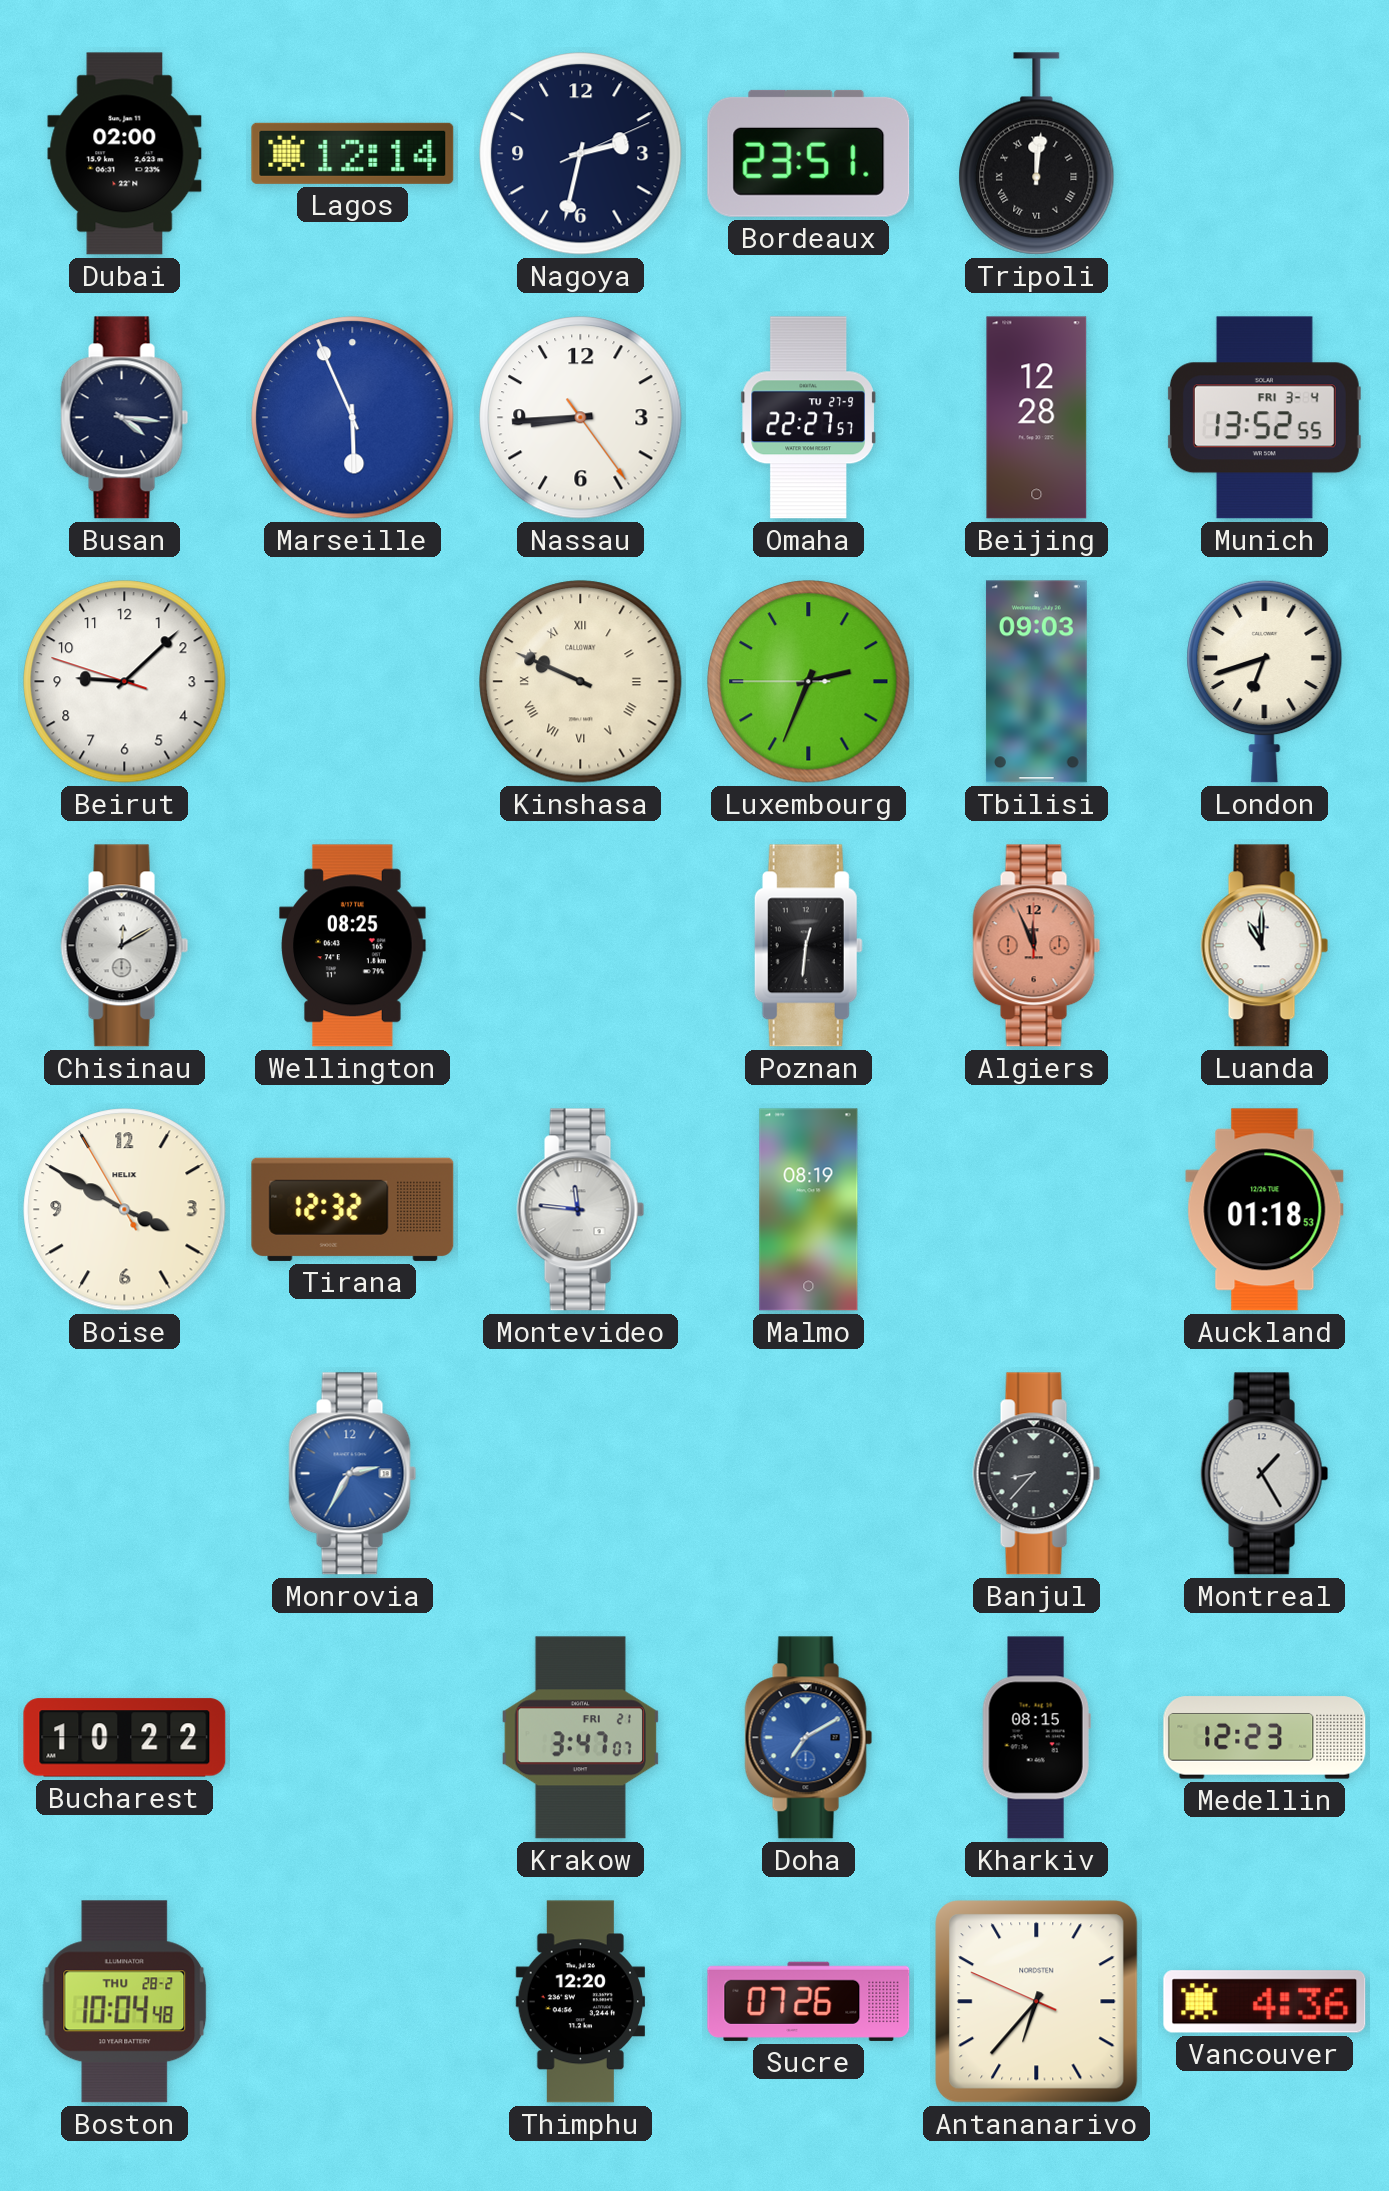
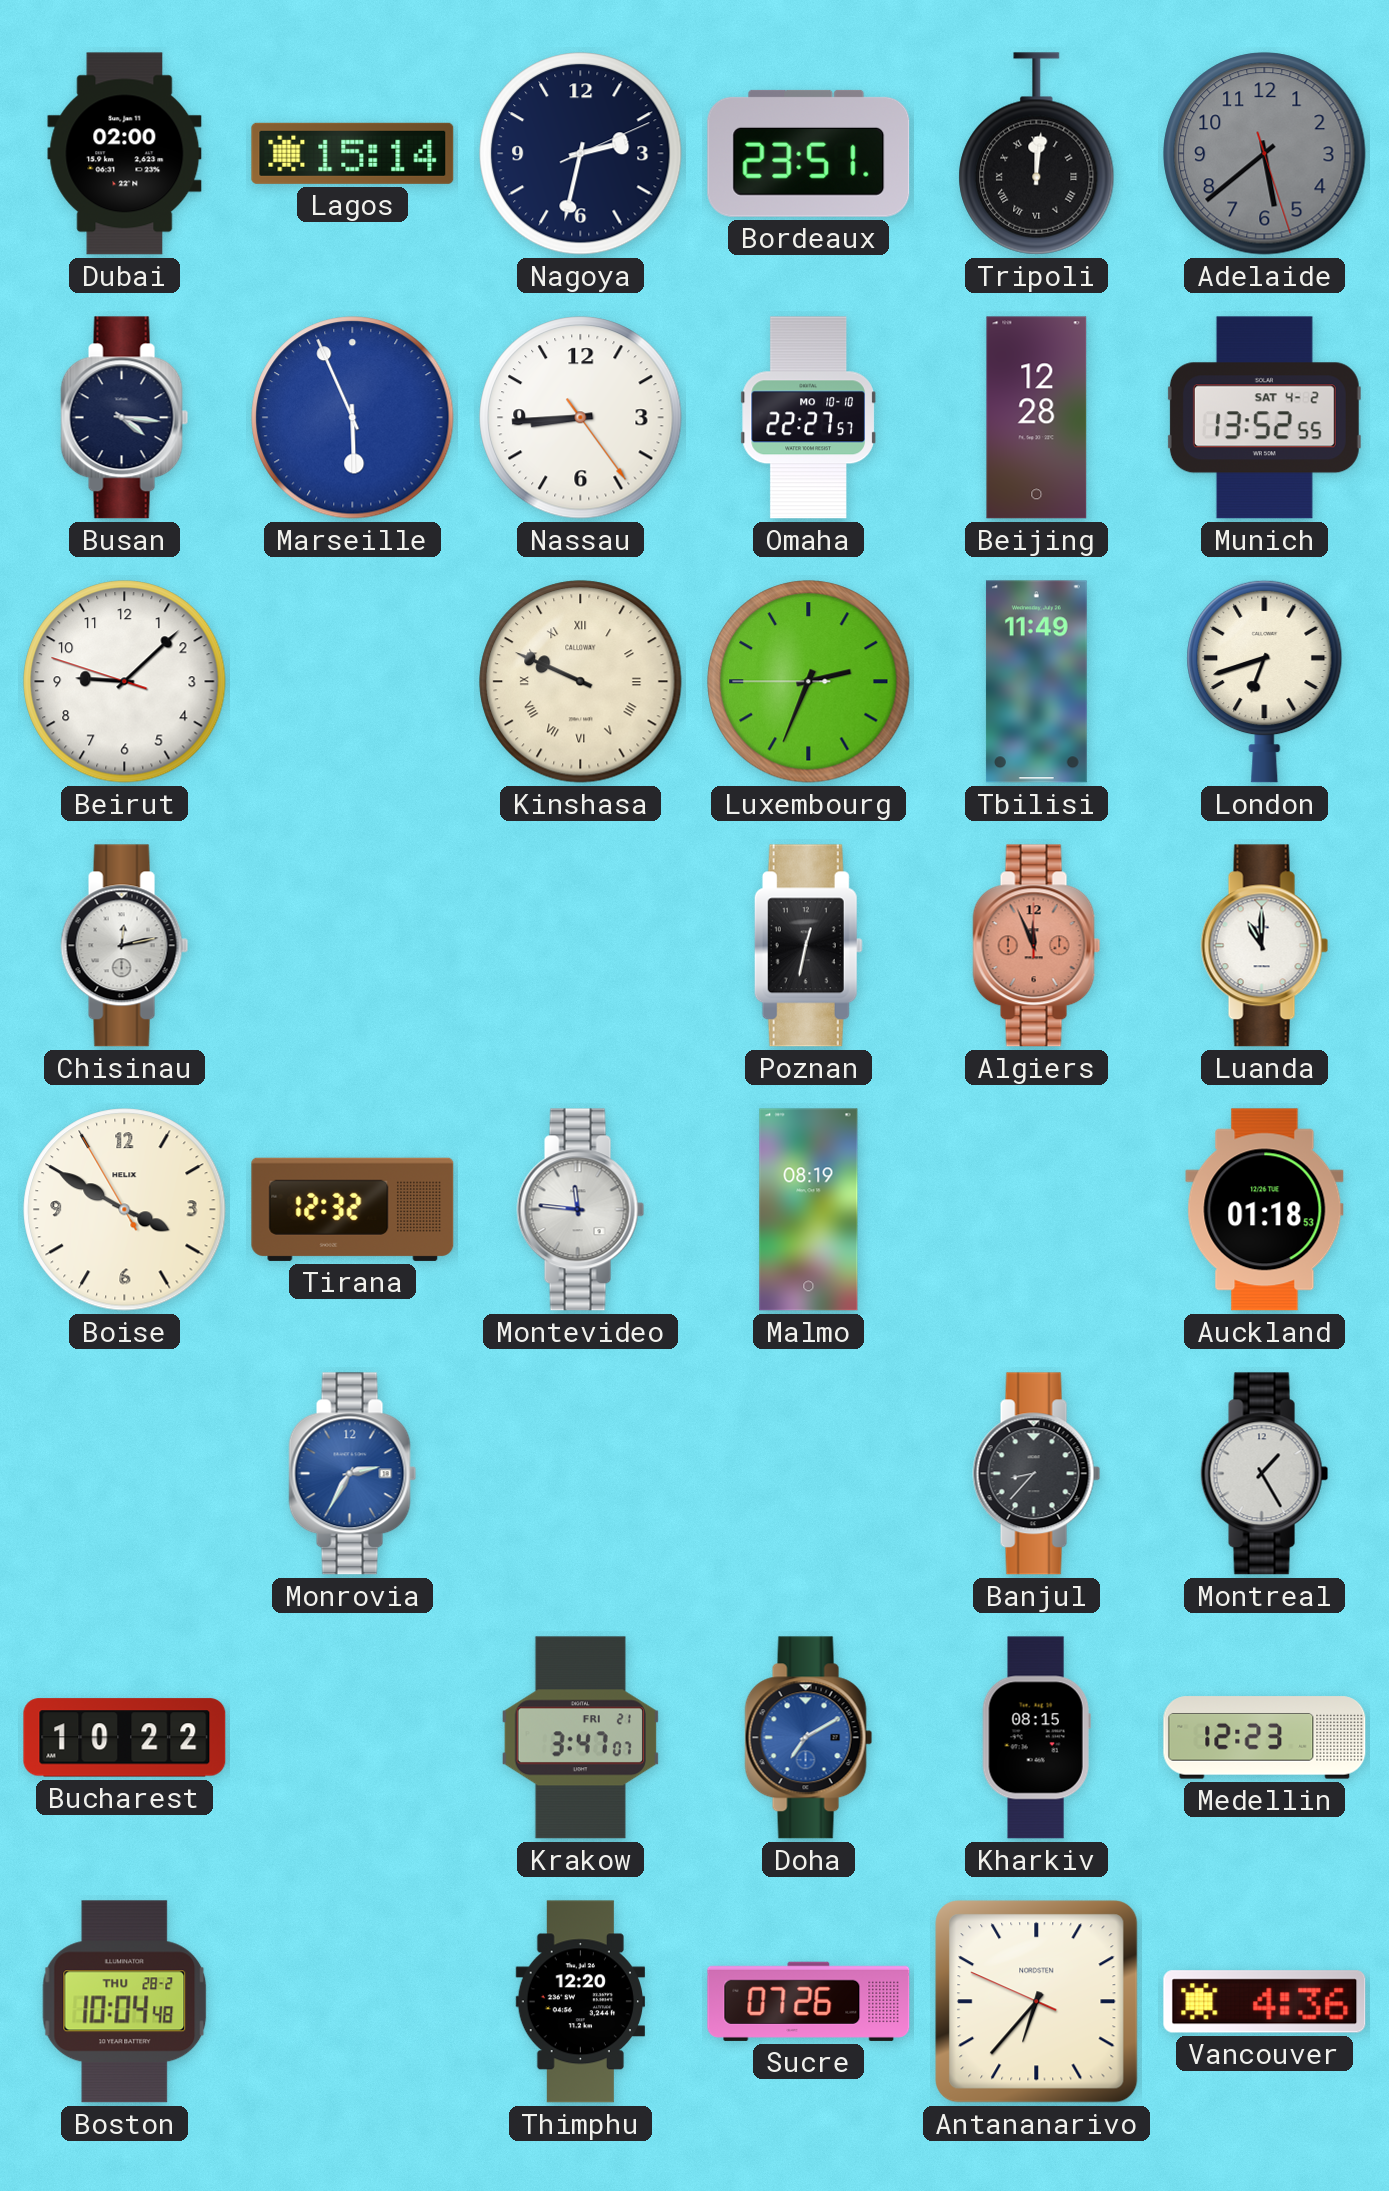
Lagos: 12:14 -> 15:14 (353, 153)
Adelaide: none -> 5:38 (1265, 154)
Omaha date: TU 27-9 -> MO 10-10 (808, 418)
Munich date: FRI 3-4 -> SAT 4-2 (1264, 418)
Tbilisi: 09:03 -> 11:49 (1036, 682)
Chisinau: 12:10 -> 12:13 (125, 946)
Wellington: 08:25 -> none (353, 946)
Poznan: 12:31 -> 12:32 (808, 946)
